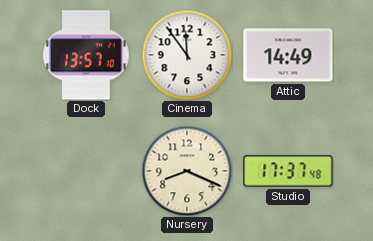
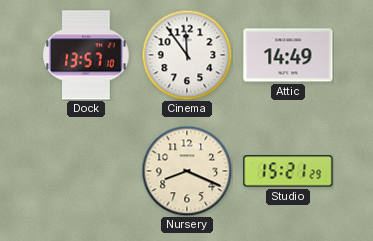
Studio: 17:37 -> 15:21 (288, 171)
